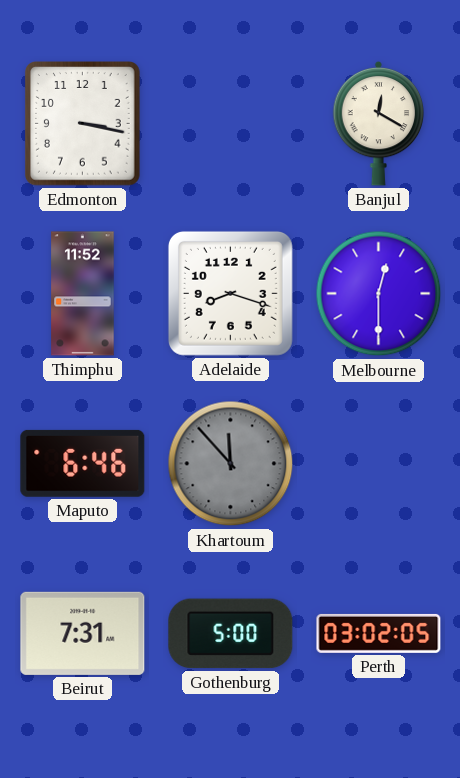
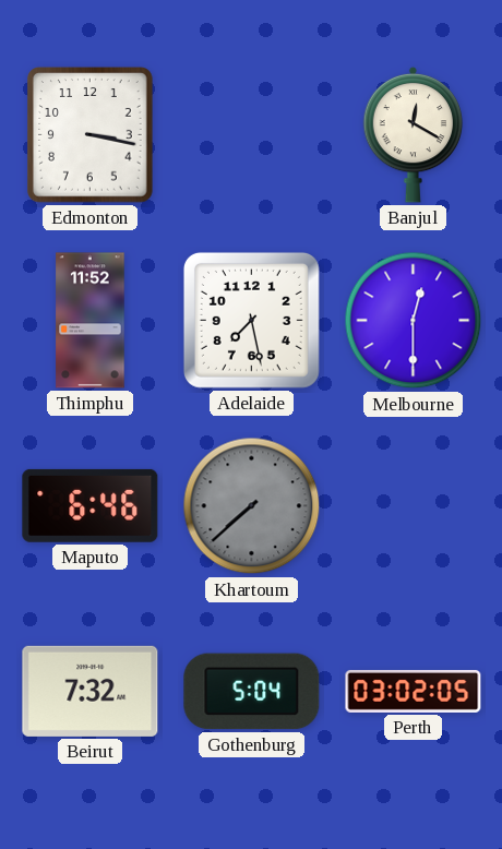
Adelaide: 8:18 -> 7:28 (251, 320)
Khartoum: 11:53 -> 7:38 (252, 506)
Beirut: 7:31 -> 7:32 (91, 691)
Gothenburg: 5:00 -> 5:04 (252, 692)
